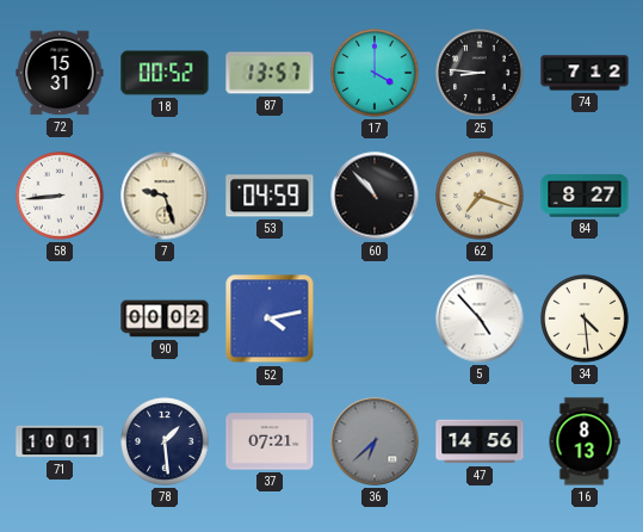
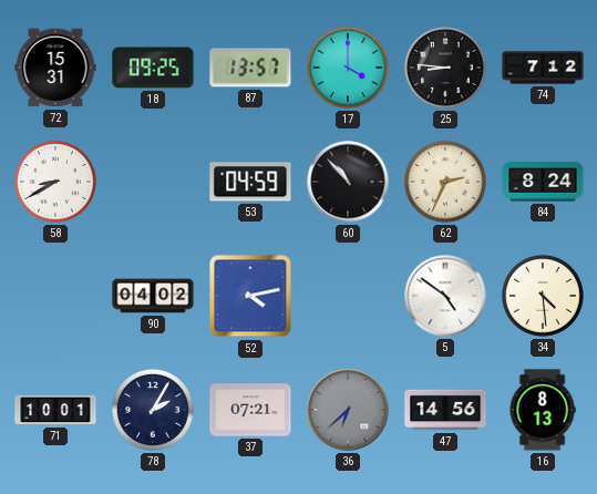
18: 00:52 -> 09:25 (153, 68)
58: 8:44 -> 8:40 (55, 182)
7: 9:27 -> none (165, 196)
62: 7:18 -> 2:34 (445, 182)
84: 8:27 -> 8:24 (543, 182)
90: 00:02 -> 04:02 (153, 296)
5: 4:53 -> 4:51 (445, 296)
78: 1:29 -> 2:05 (153, 410)
